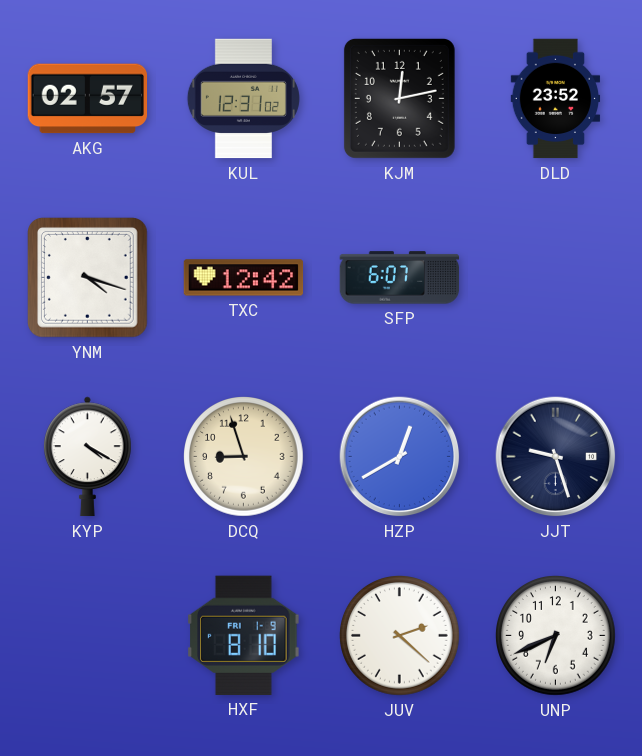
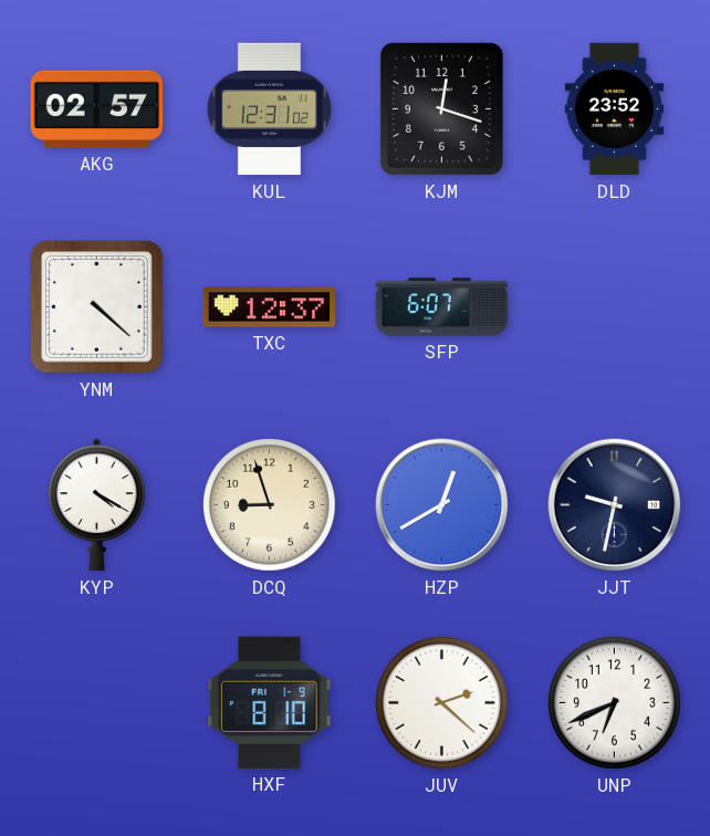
KJM: 12:13 -> 12:18 (441, 108)
YNM: 4:18 -> 4:22 (97, 307)
TXC: 12:42 -> 12:37 (270, 307)
JJT: 9:27 -> 9:32 (615, 505)
